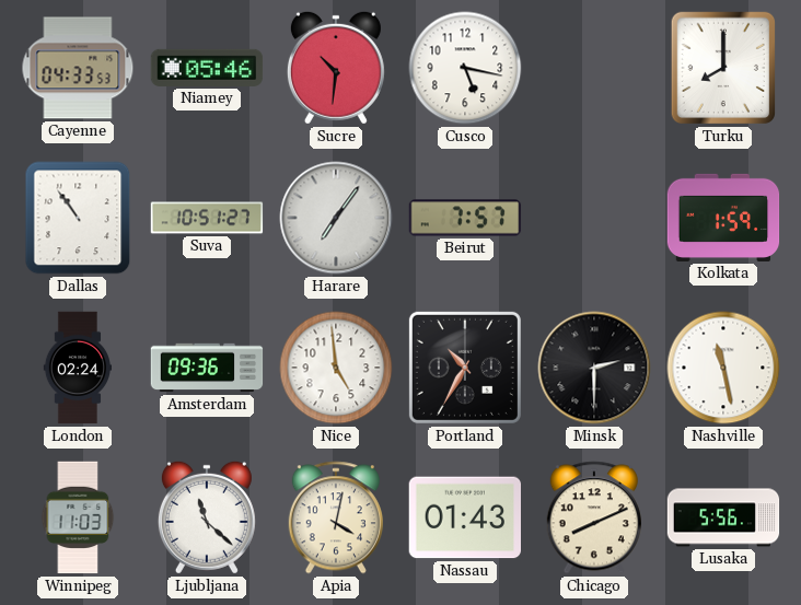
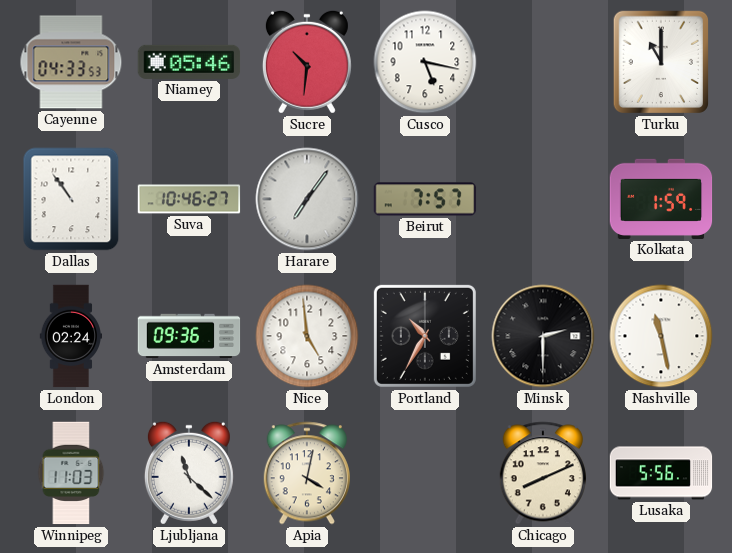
Turku: 8:00 -> 11:00 (660, 62)
Suva: 10:51 -> 10:46 (189, 199)
Nassau: 01:43 -> none (464, 517)
